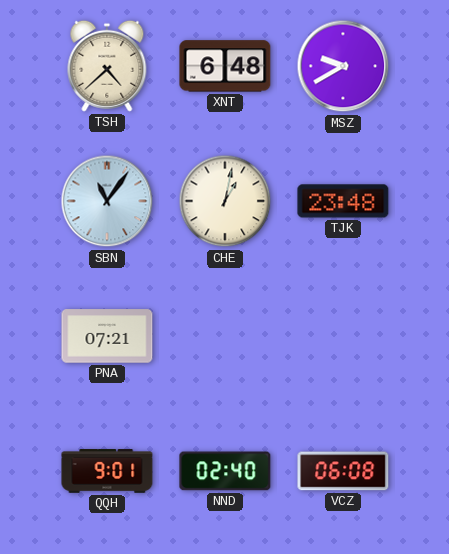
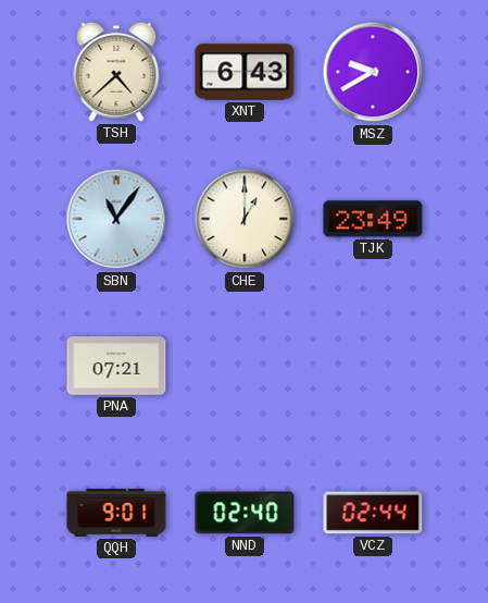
XNT: 6:48 -> 6:43 (245, 72)
CHE: 1:02 -> 1:00 (245, 219)
TJK: 23:48 -> 23:49 (373, 219)
VCZ: 06:08 -> 02:44 (373, 513)
